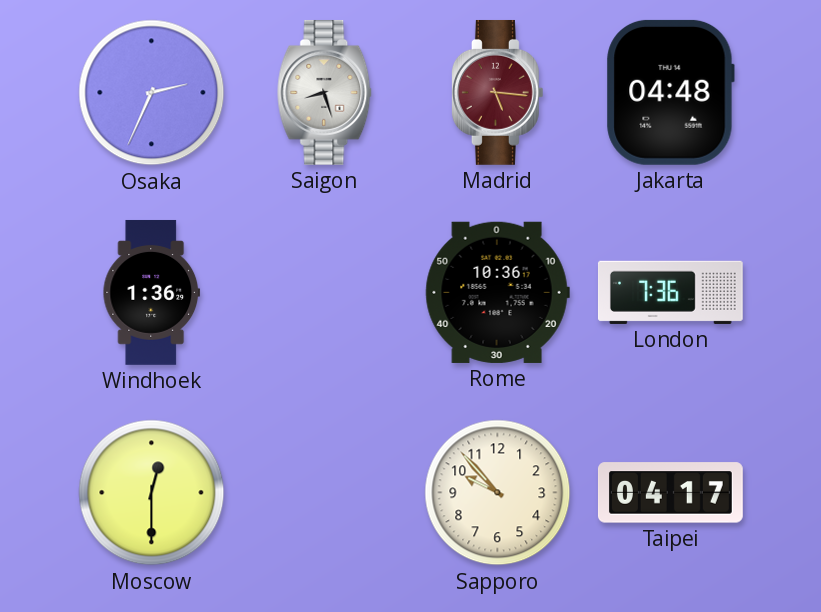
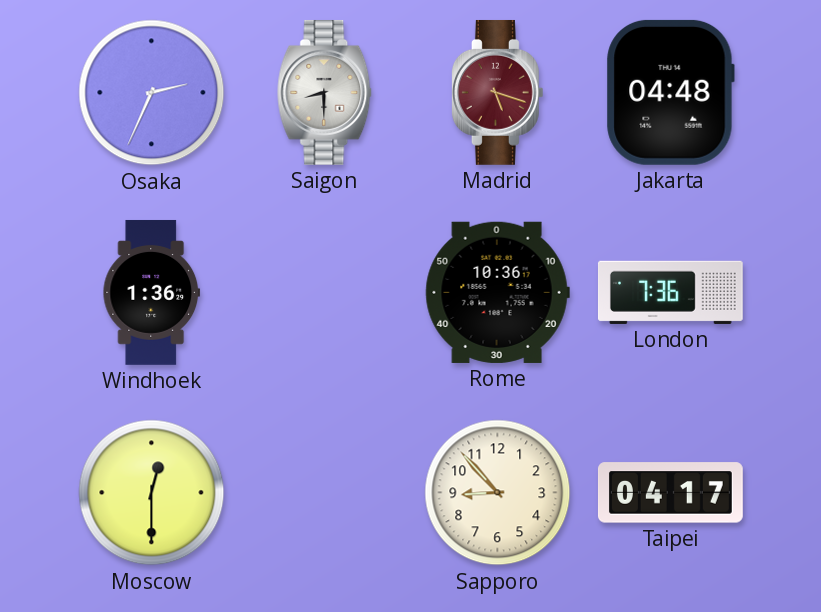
Saigon: 8:27 -> 8:30 (325, 92)
Madrid: 5:16 -> 5:18 (497, 92)
Sapporo: 9:53 -> 8:53 (498, 493)
